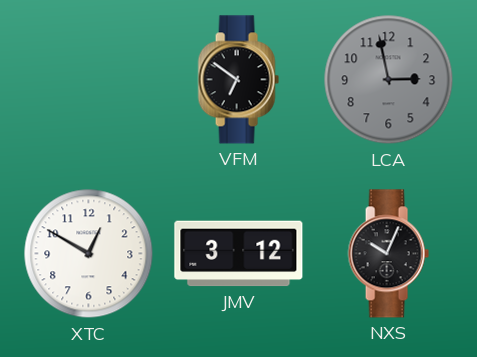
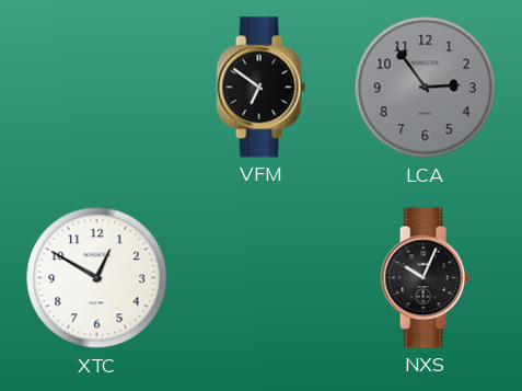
LCA: 2:58 -> 2:54 (426, 88)
JMV: 3:12 -> none (239, 254)
